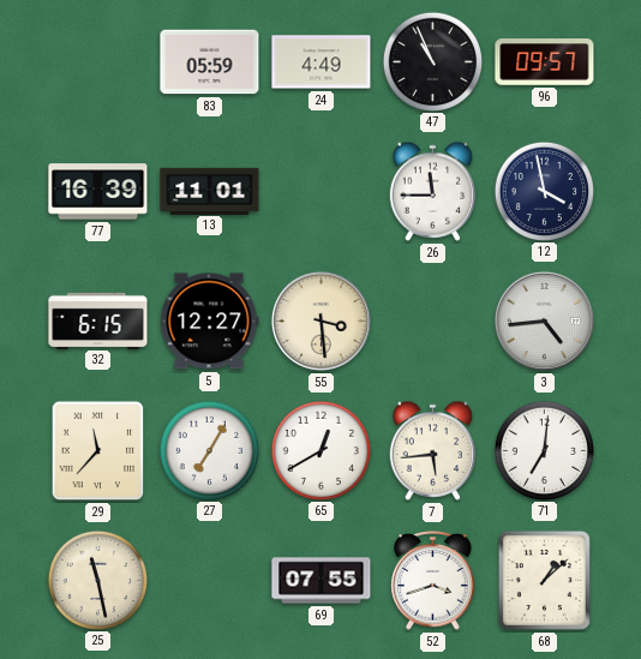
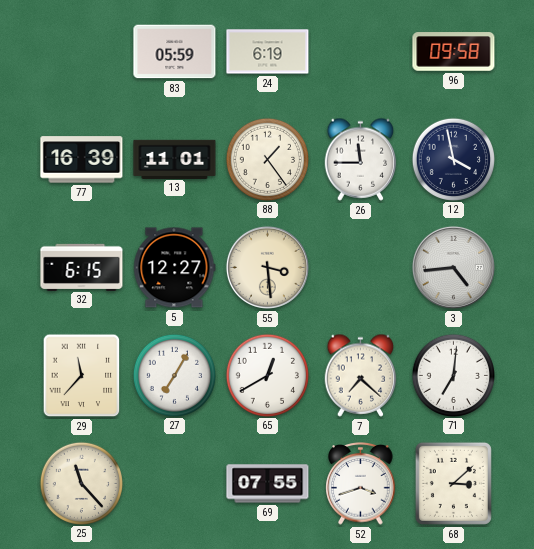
24: 4:49 -> 6:19 (268, 52)
47: 10:56 -> none (432, 61)
96: 09:57 -> 09:58 (454, 52)
88: none -> 1:24 (267, 159)
7: 5:44 -> 7:22 (361, 375)
25: 11:28 -> 11:23 (81, 483)
68: 1:08 -> 3:08 (453, 483)
